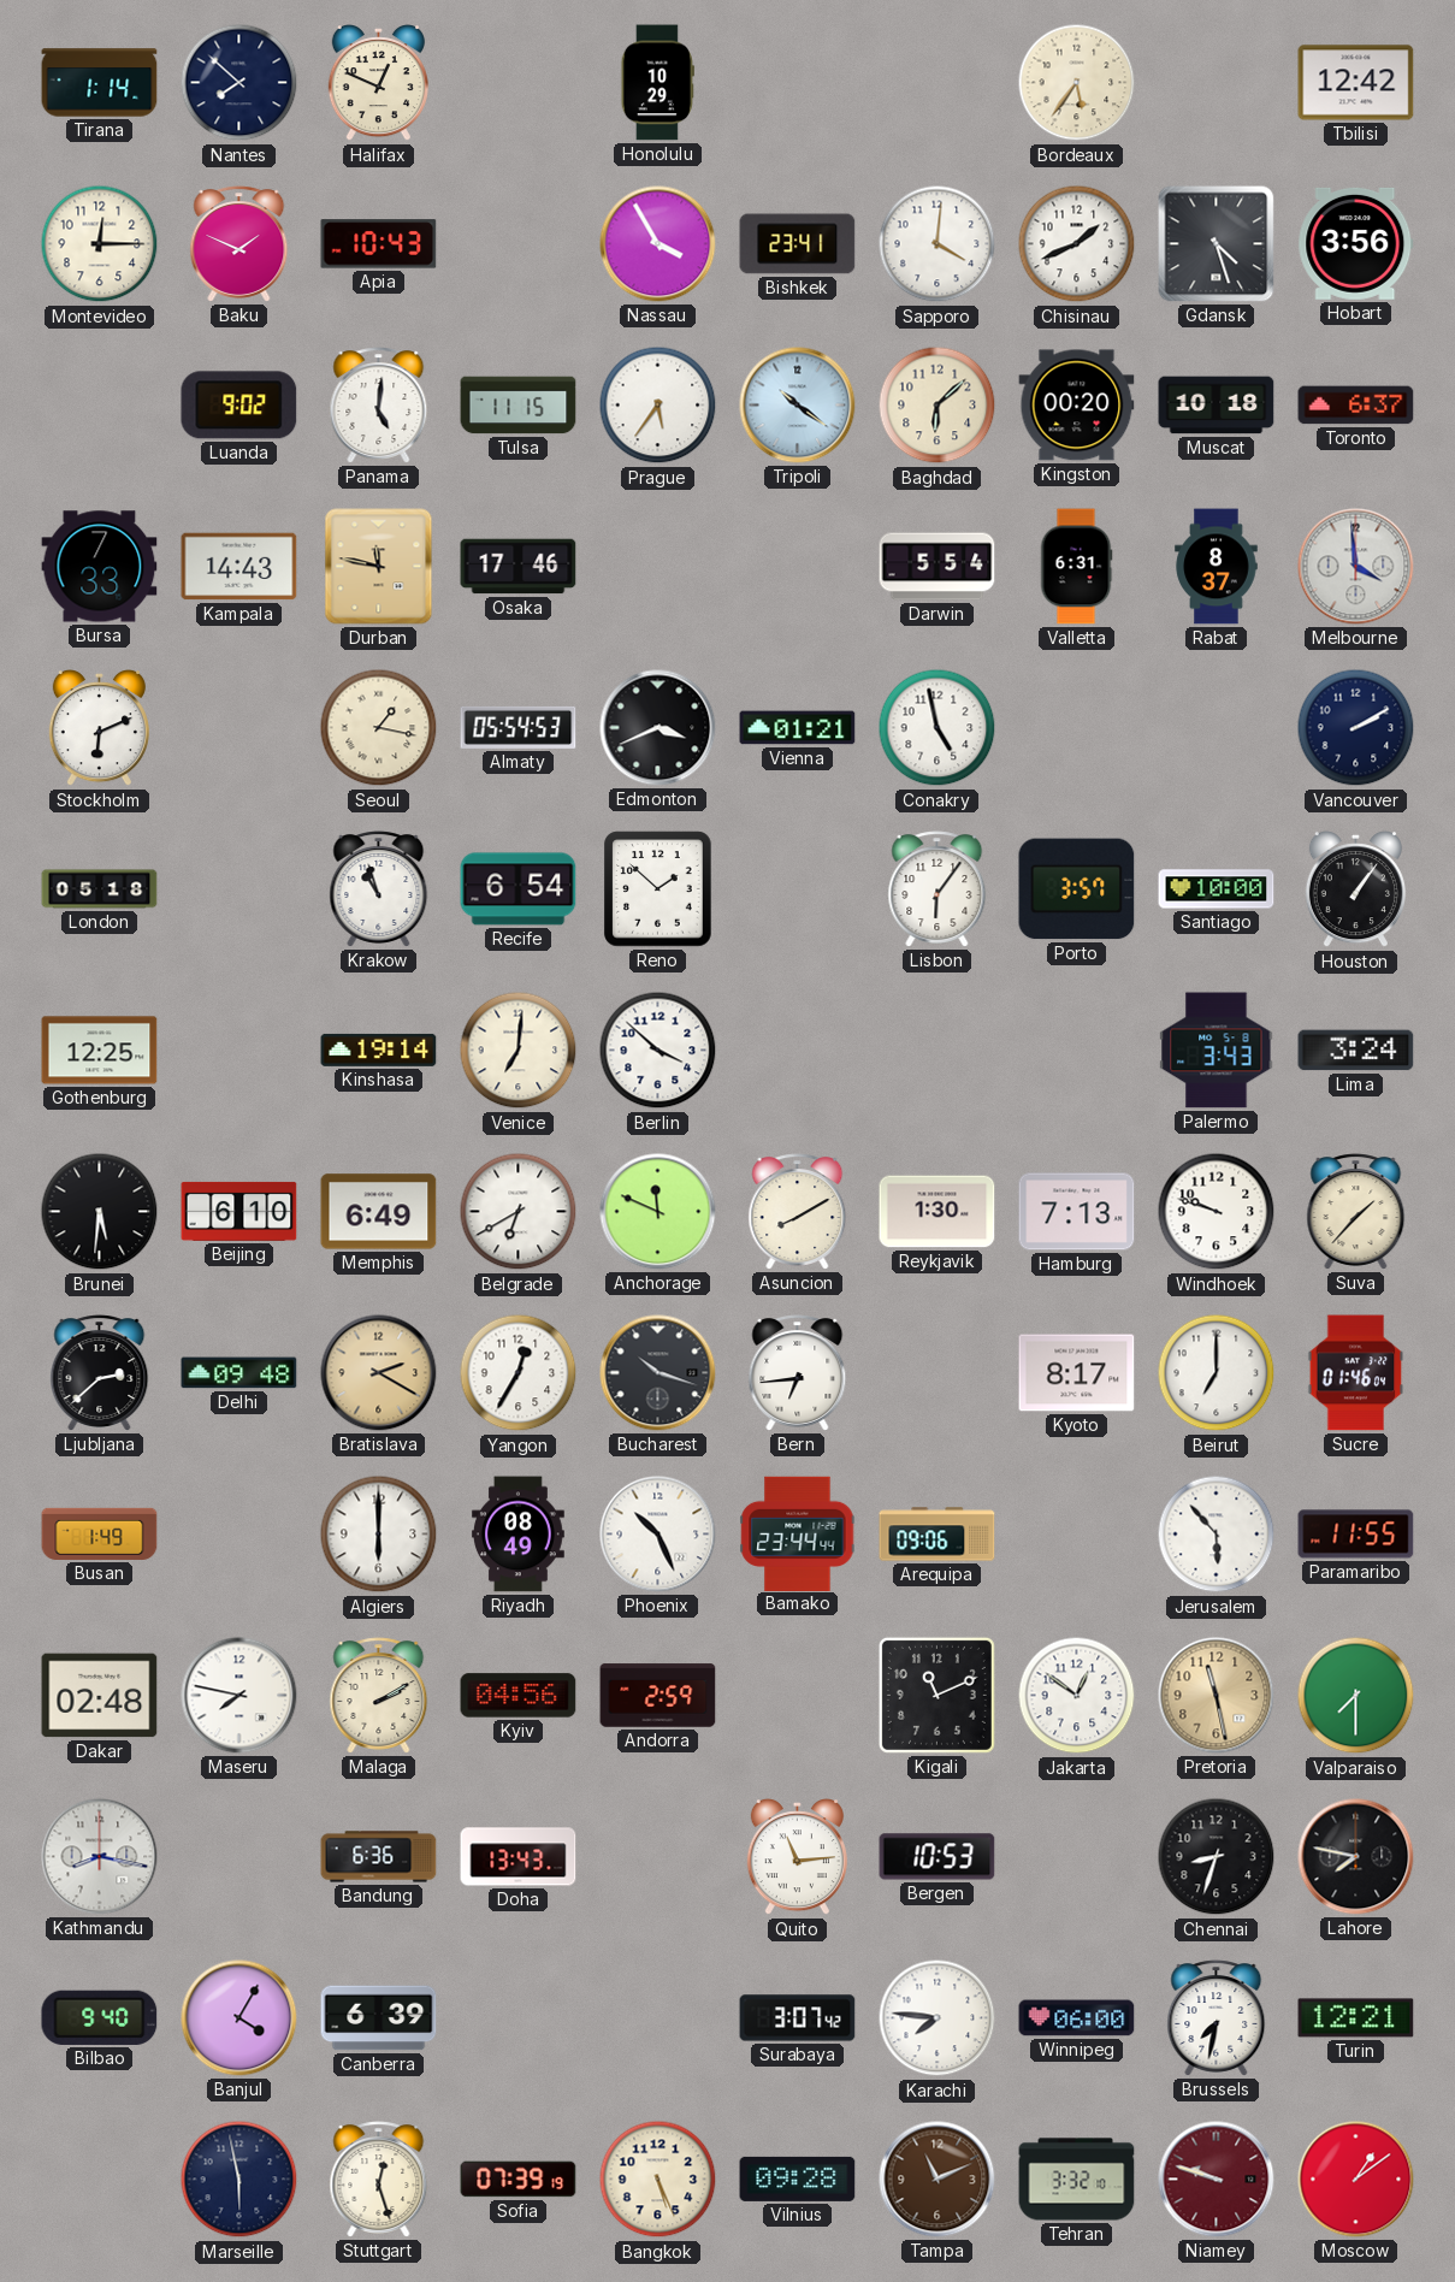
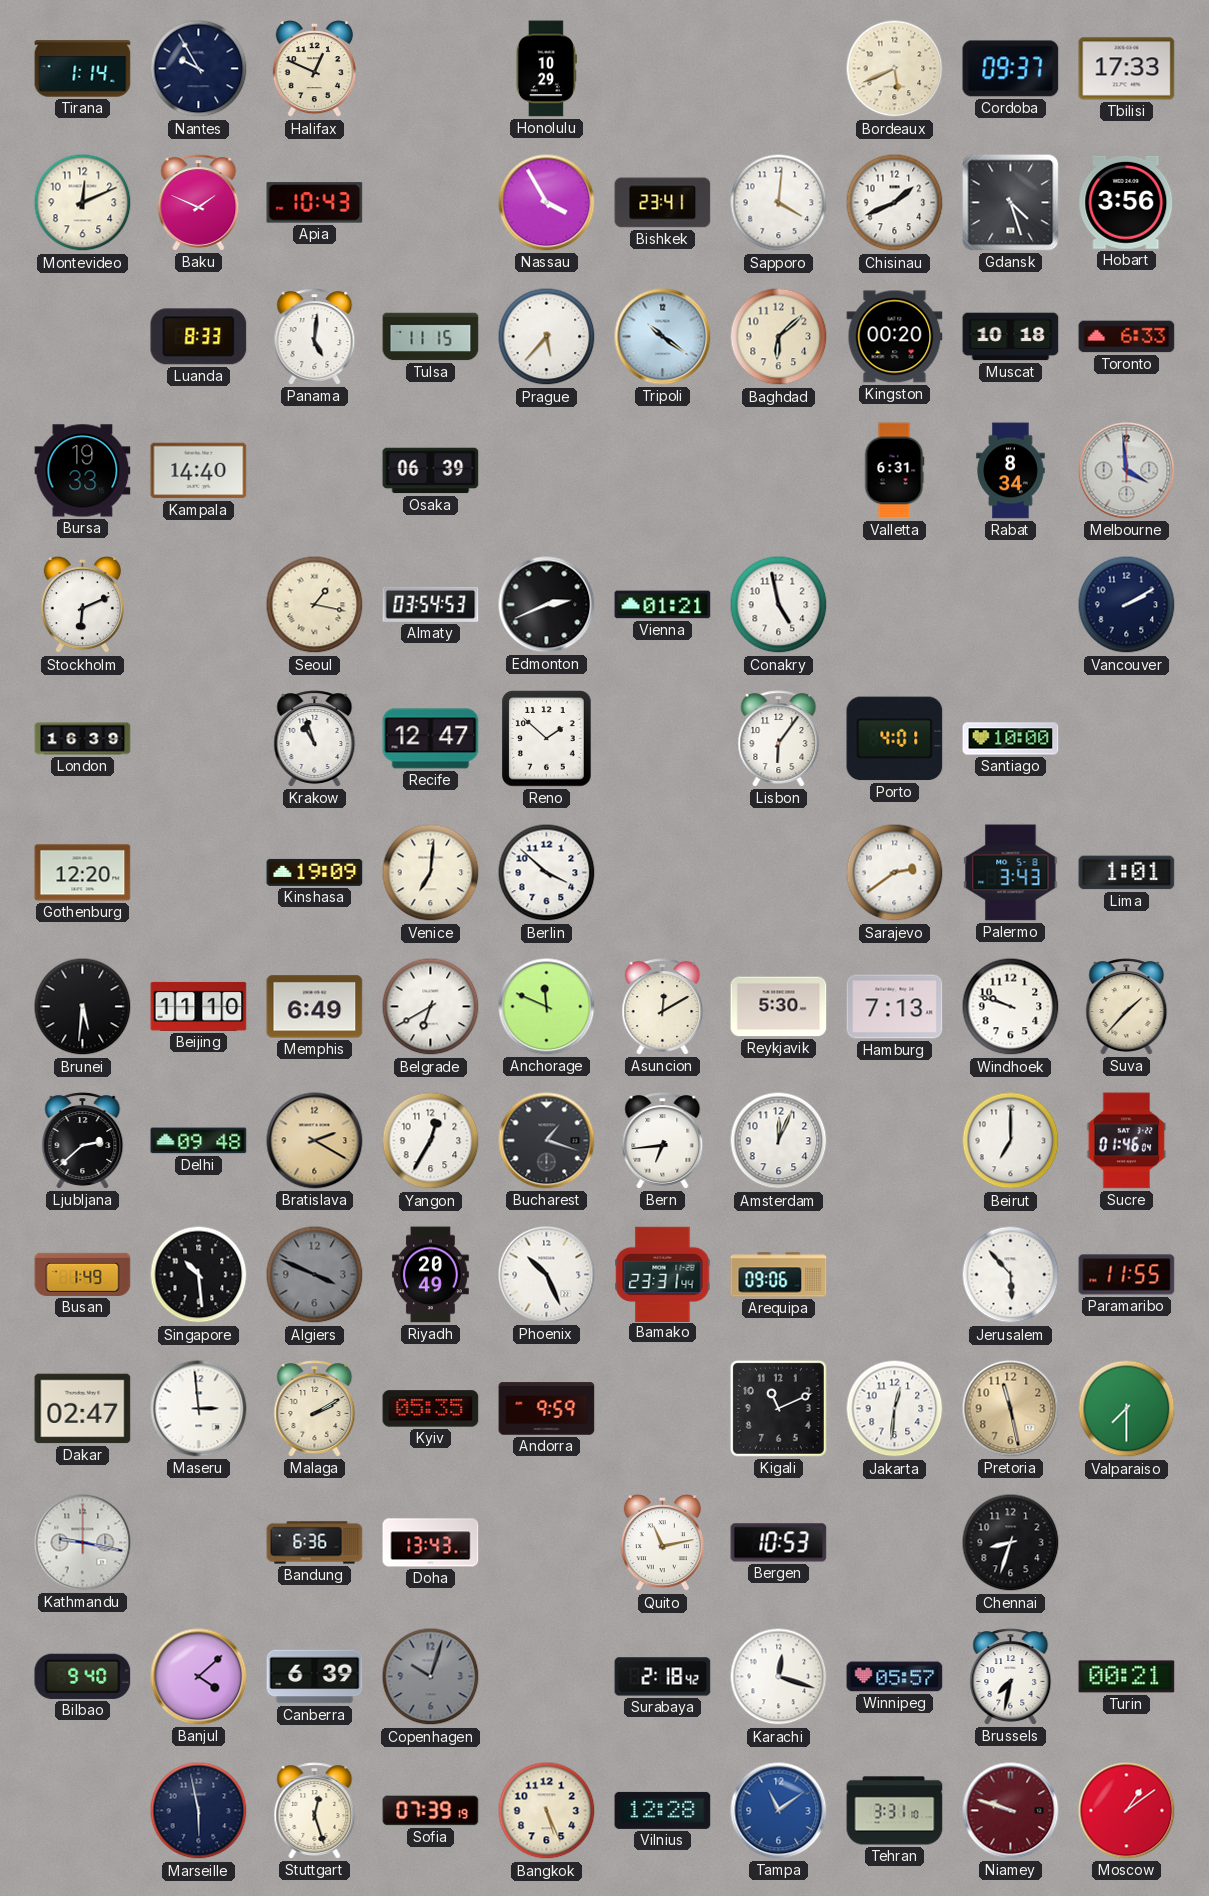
Nantes: 7:52 -> 9:55 (199, 69)
Bordeaux: 5:36 -> 5:41 (895, 69)
Cordoba: none -> 09:37 (1011, 69)
Tbilisi: 12:42 -> 17:33 (1127, 69)
Montevideo: 12:15 -> 12:11 (83, 203)
Luanda: 9:02 -> 8:33 (199, 337)
Prague: 5:36 -> 5:37 (547, 337)
Toronto: 6:37 -> 6:33 (1127, 337)
Bursa: 7:33 -> 19:33 (83, 471)
Kampala: 14:43 -> 14:40 (199, 471)
Durban: 11:47 -> none (379, 567)
Osaka: 17:46 -> 06:39 (431, 471)
Darwin: 5:54 -> none (938, 567)
Rabat: 8:37 -> 8:34 (1011, 471)
Almaty: 05:54 -> 03:54 (431, 604)
Edmonton: 3:41 -> 2:41 (547, 605)
London: 05:18 -> 16:39 (83, 739)
Recife: 6:54 -> 12:47 (431, 739)
Porto: 3:57 -> 4:01 (895, 739)
Houston: 1:06 -> none (1355, 891)
Gothenburg: 12:25 -> 12:20 (83, 873)
Kinshasa: 19:14 -> 19:09 (315, 872)
Sarajevo: none -> 2:39 (895, 873)
Lima: 3:24 -> 1:01 (1127, 873)
Beijing: 6:10 -> 11:10 (199, 1006)
Asuncion: 8:10 -> 12:10 (663, 1007)
Reykjavik: 1:30 -> 5:30 (779, 1007)
Bucharest: 10:18 -> 1:18 (547, 1141)
Amsterdam: none -> 12:04 (779, 1141)
Kyoto: 8:17 -> none (1077, 1373)
Singapore: none -> 10:29 (199, 1275)
Algiers: 6:00 -> 3:49 (315, 1275)
Algiers dial: white -> grey (315, 1275)
Riyadh: 08:49 -> 20:49 (431, 1275)
Bamako: 23:44 -> 23:31 (663, 1274)
Dakar: 02:48 -> 02:47 (83, 1409)
Maseru: 7:47 -> 2:59 (199, 1409)
Kyiv: 04:56 -> 05:35 (431, 1409)
Andorra: 2:59 -> 9:59 (547, 1409)
Jakarta: 12:51 -> 12:31 (895, 1409)
Kathmandu: 8:17 -> 9:17 (83, 1543)
Quito: 11:14 -> 11:13 (662, 1544)
Lahore: 7:47 -> none (1356, 1857)
Banjul: 4:05 -> 4:08 (199, 1677)
Copenhagen: none -> 10:03 (431, 1677)
Surabaya: 3:07 -> 2:18 (663, 1677)
Karachi: 7:46 -> 12:18 (779, 1677)
Winnipeg: 06:00 -> 05:57 (895, 1677)
Turin: 12:21 -> 00:21 (1127, 1677)
Vilnius: 09:28 -> 12:28 (663, 1810)
Tampa: 11:11 -> 11:09 (779, 1811)
Tampa dial: brown -> blue (779, 1811)
Tehran: 3:32 -> 3:31 (895, 1811)
